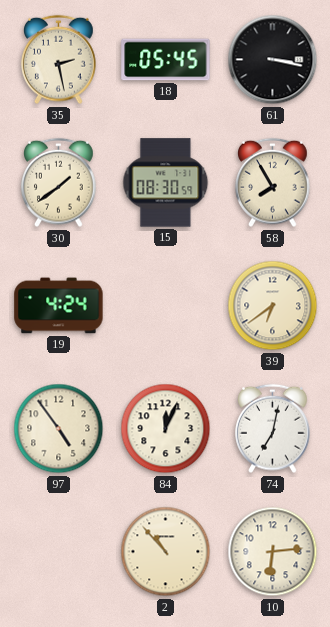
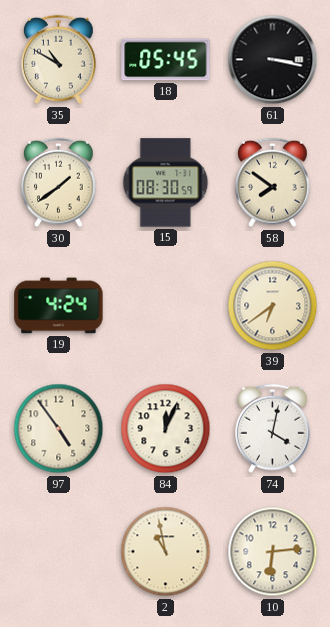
35: 2:28 -> 10:50 (59, 60)
58: 7:55 -> 7:51 (273, 183)
74: 7:02 -> 4:02 (273, 429)
2: 10:53 -> 10:58 (166, 552)
